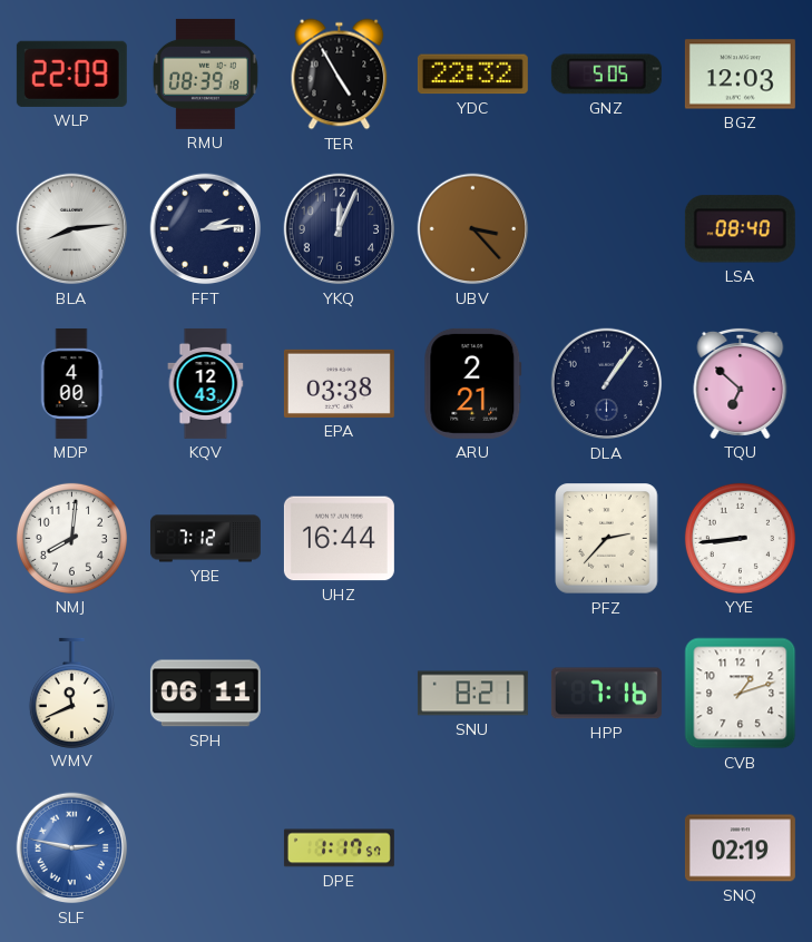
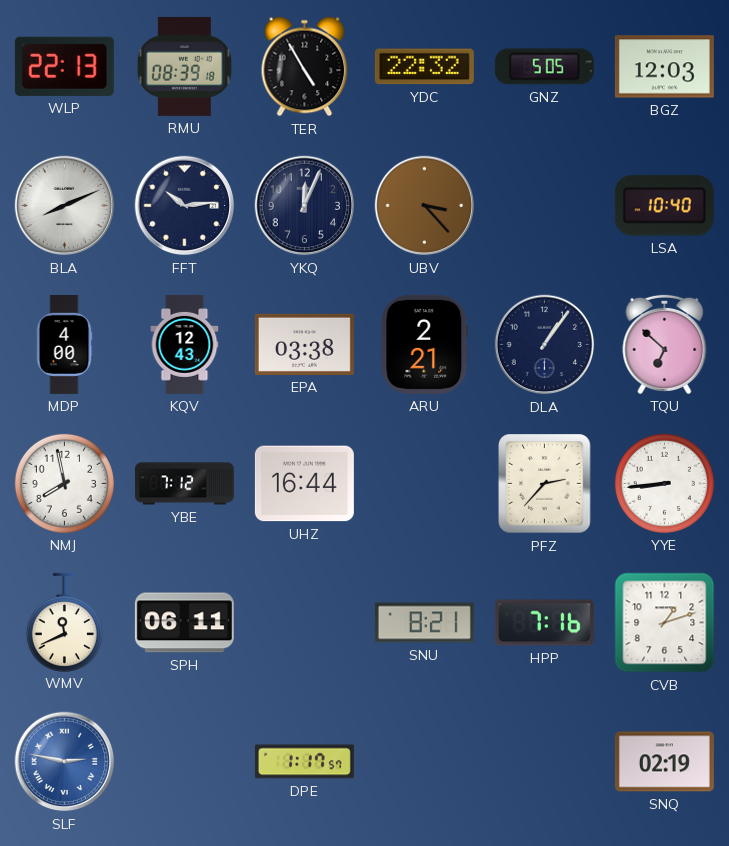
WLP: 22:09 -> 22:13 (64, 66)
BLA: 8:14 -> 8:11 (65, 206)
FFT: 2:14 -> 10:14 (185, 206)
LSA: 08:40 -> 10:40 (664, 206)
NMJ: 8:01 -> 7:58 (64, 483)
